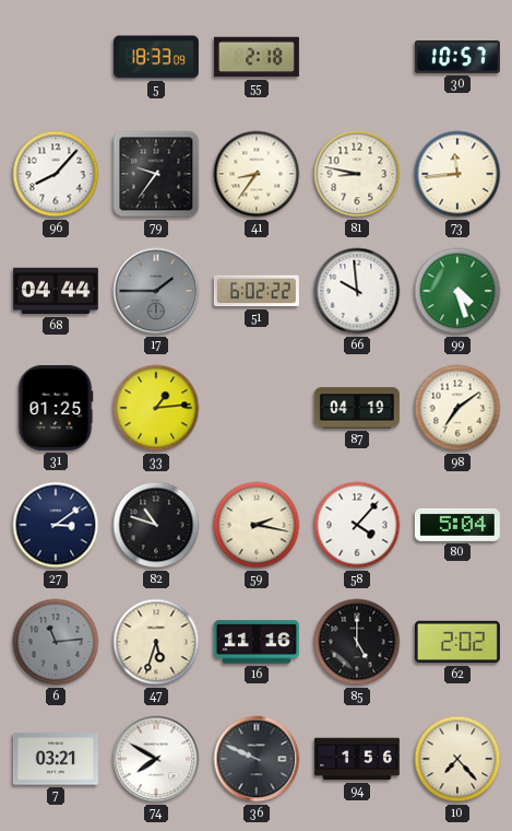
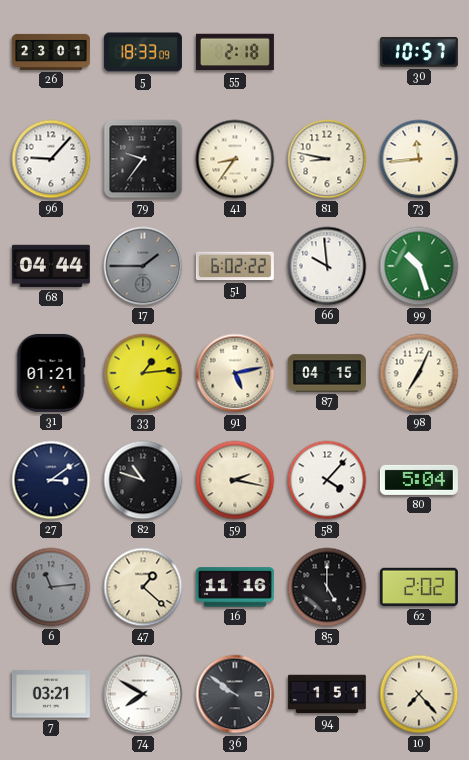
26: none -> 23:01 (51, 52)
96: 8:07 -> 9:07 (51, 159)
99: 4:27 -> 10:27 (419, 266)
31: 01:25 -> 01:21 (51, 373)
91: none -> 5:13 (235, 373)
87: 04:19 -> 04:15 (327, 373)
98: 7:09 -> 7:04 (419, 373)
47: 5:33 -> 1:22 (143, 587)
36: 9:49 -> 9:51 (235, 694)
94: 1:56 -> 1:51 (327, 694)
